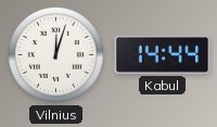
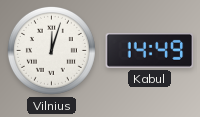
Kabul: 14:44 -> 14:49 (150, 50)
